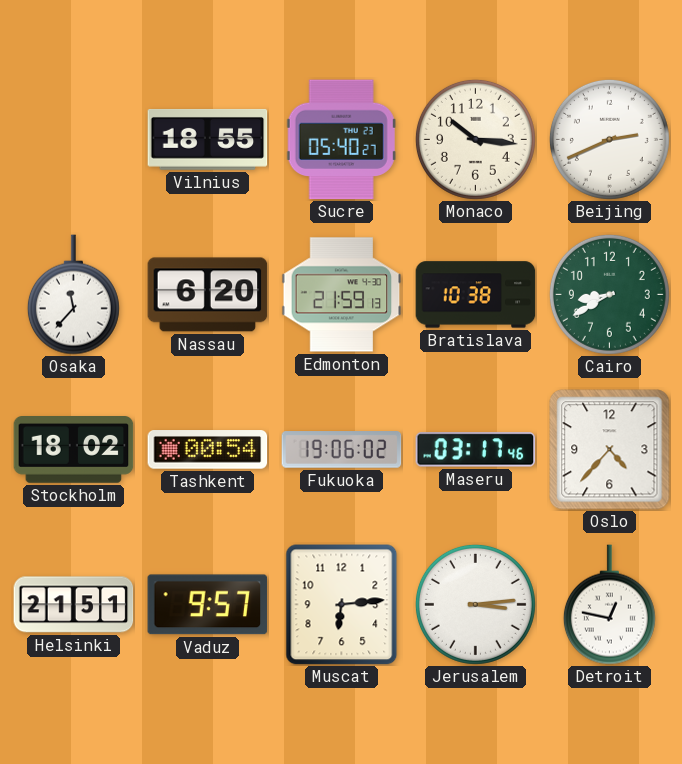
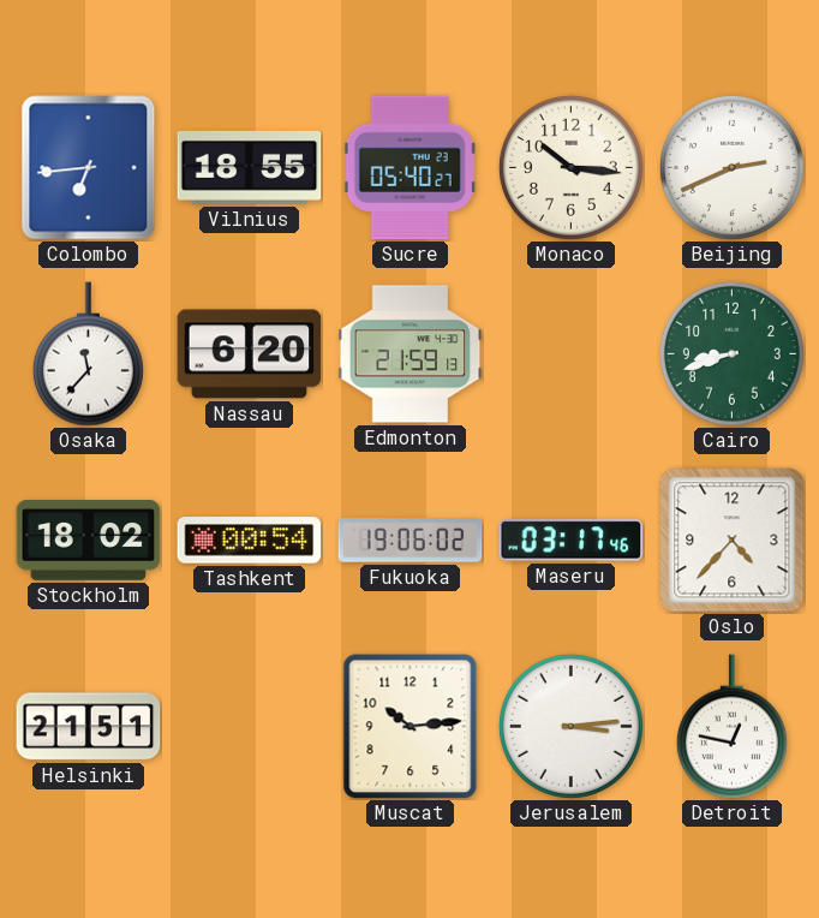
Colombo: none -> 6:44 (89, 168)
Bratislava: 10:38 -> none (476, 295)
Cairo: 8:40 -> 8:42 (731, 353)
Vaduz: 9:57 -> none (208, 605)
Muscat: 6:14 -> 10:14 (411, 727)
